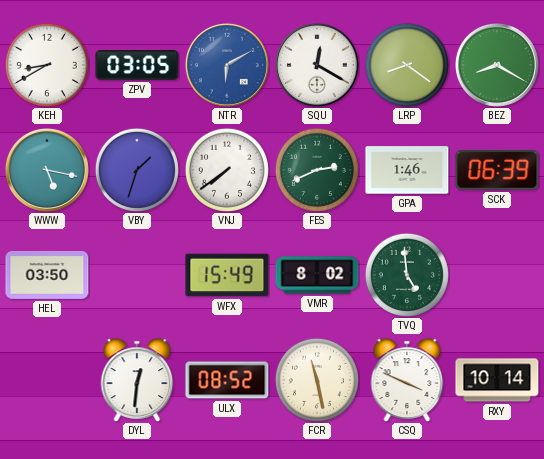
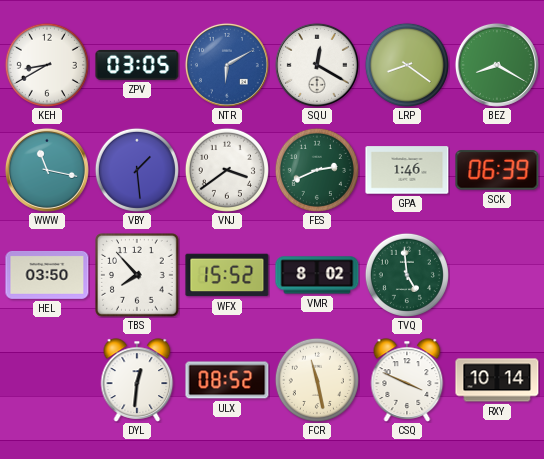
WWW: 5:17 -> 11:17 (47, 170)
VBY: 1:33 -> 1:29 (137, 170)
VNJ: 7:39 -> 3:39 (227, 170)
TBS: none -> 7:53 (138, 276)
WFX: 15:49 -> 15:52 (227, 275)
